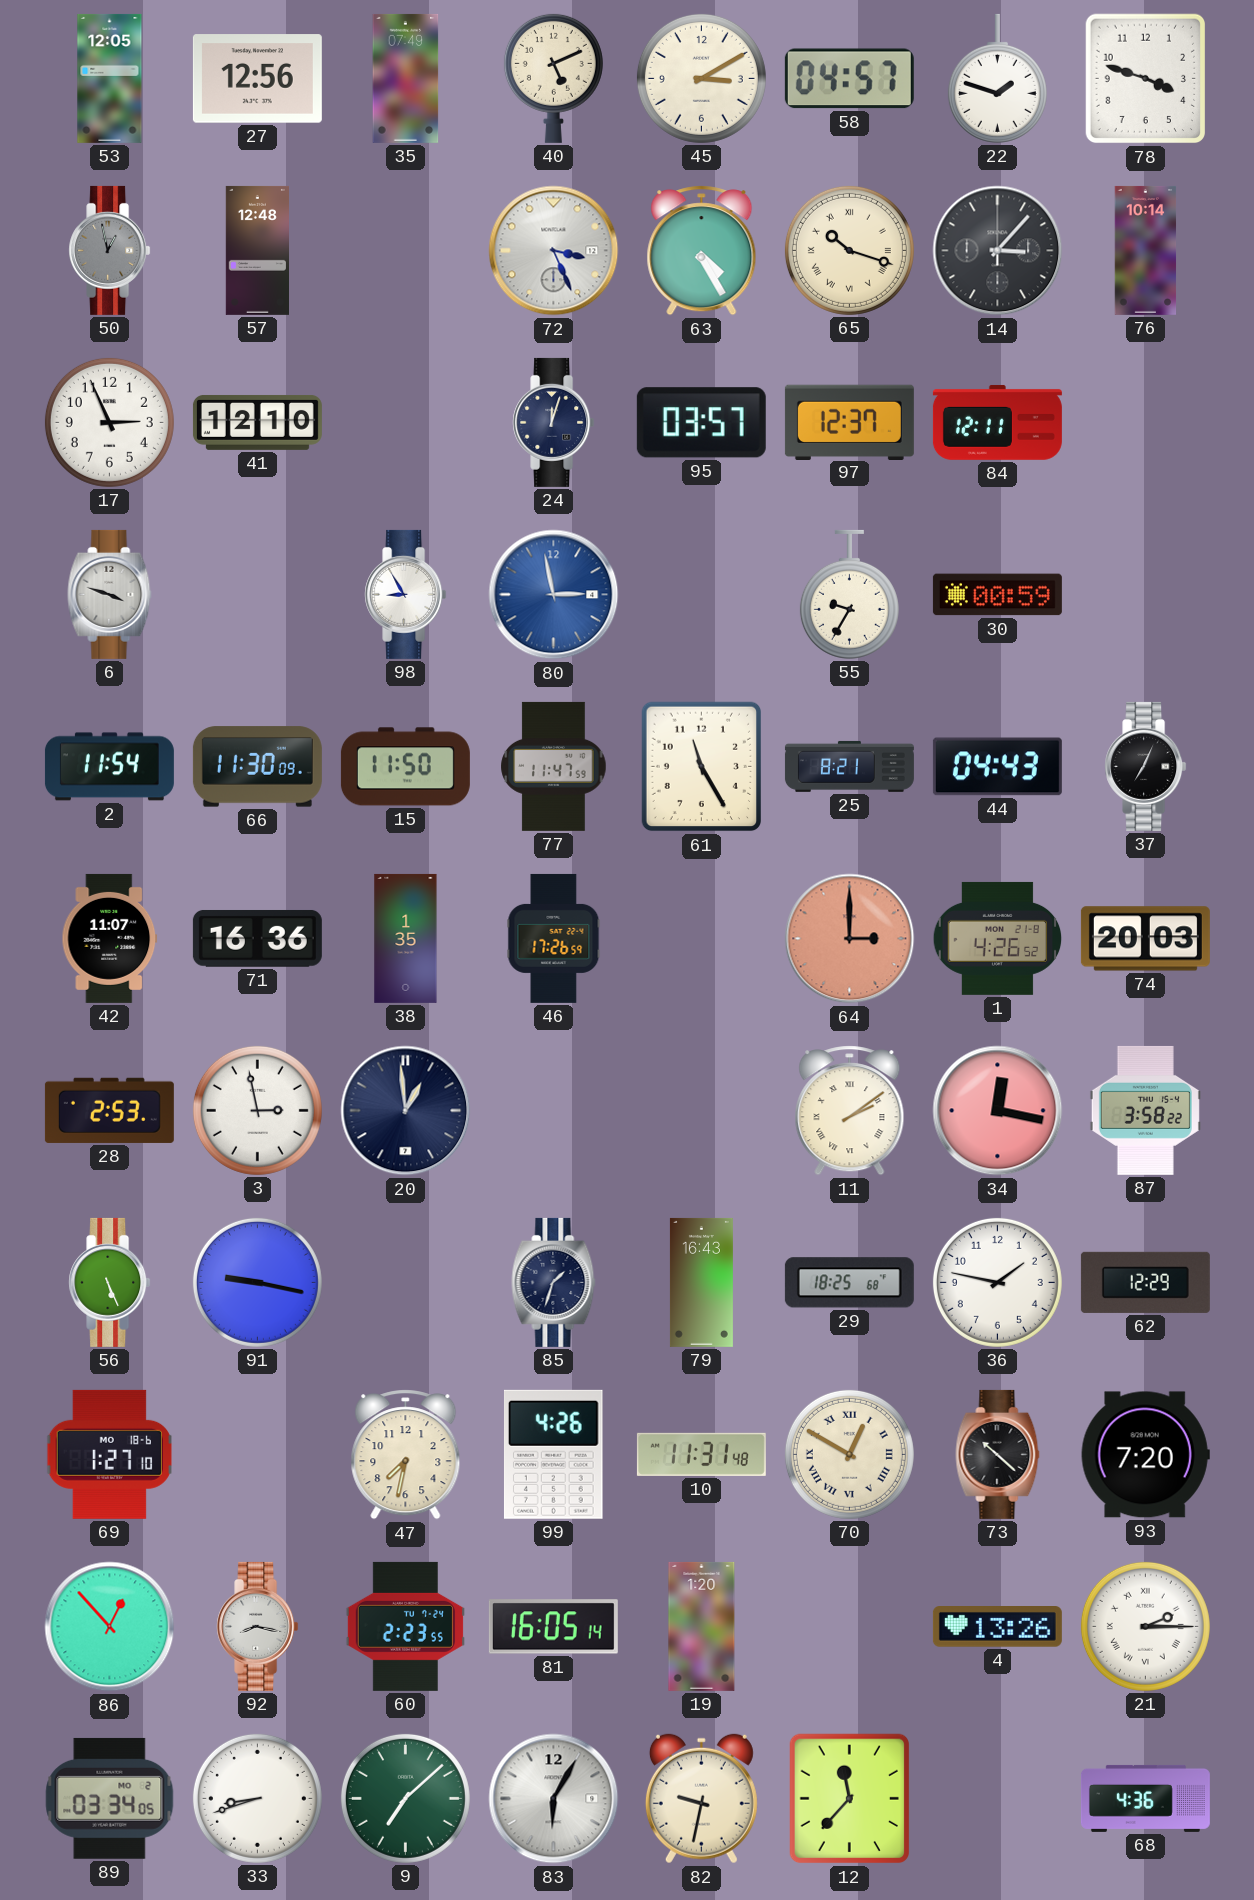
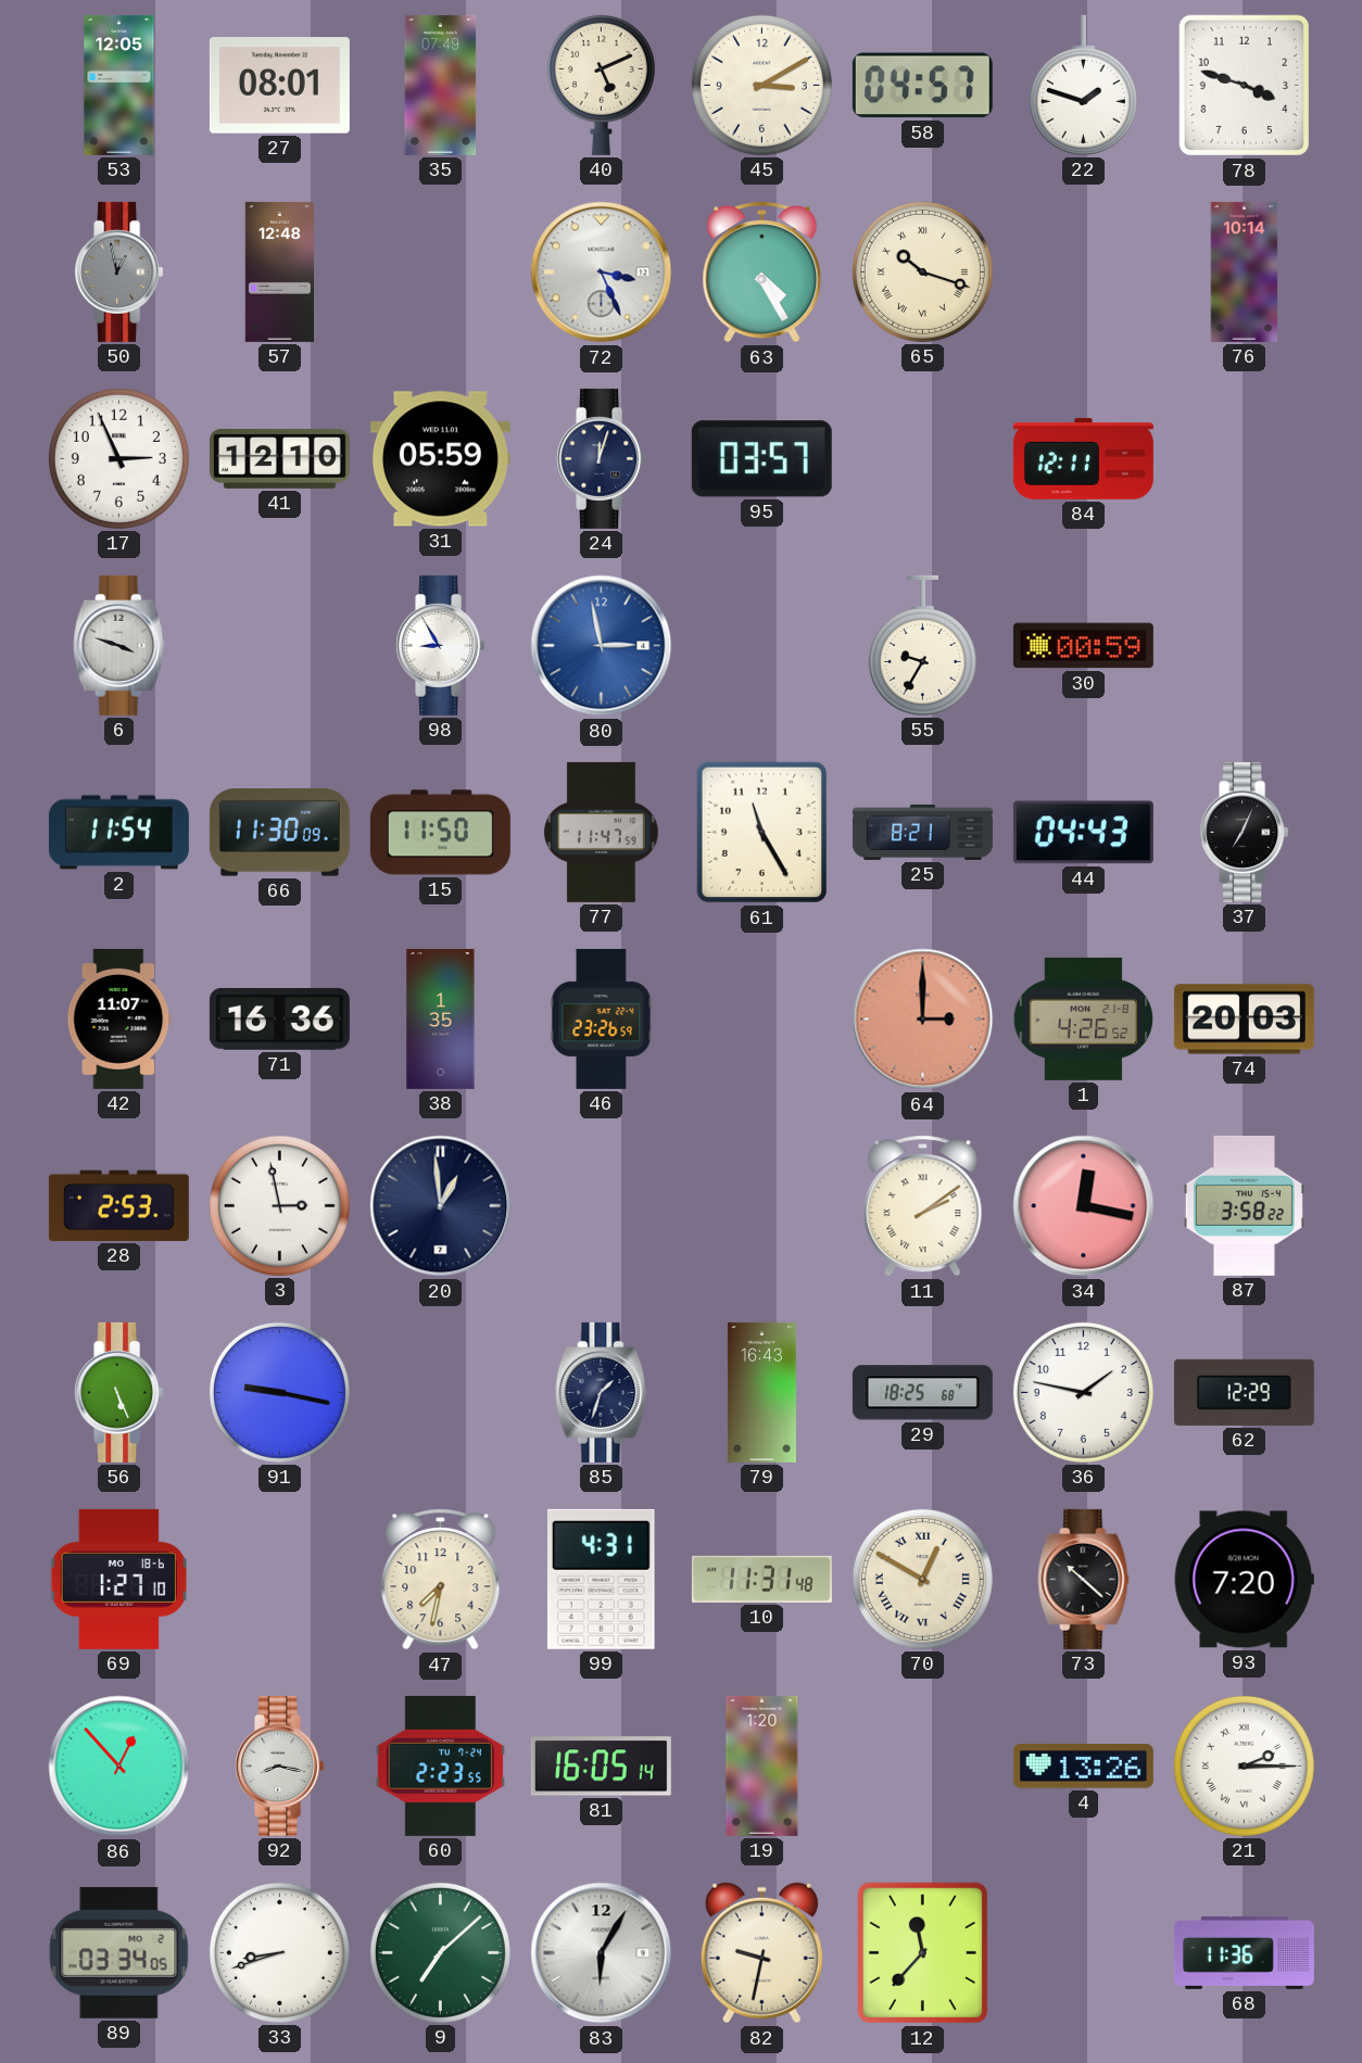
27: 12:56 -> 08:01 (279, 86)
14: 3:07 -> none (998, 251)
31: none -> 05:59 (440, 459)
97: 12:37 -> none (849, 422)
46: 17:26 -> 23:26 (602, 1018)
99: 4:26 -> 4:31 (601, 1579)
68: 4:36 -> 11:36 (1244, 1952)
